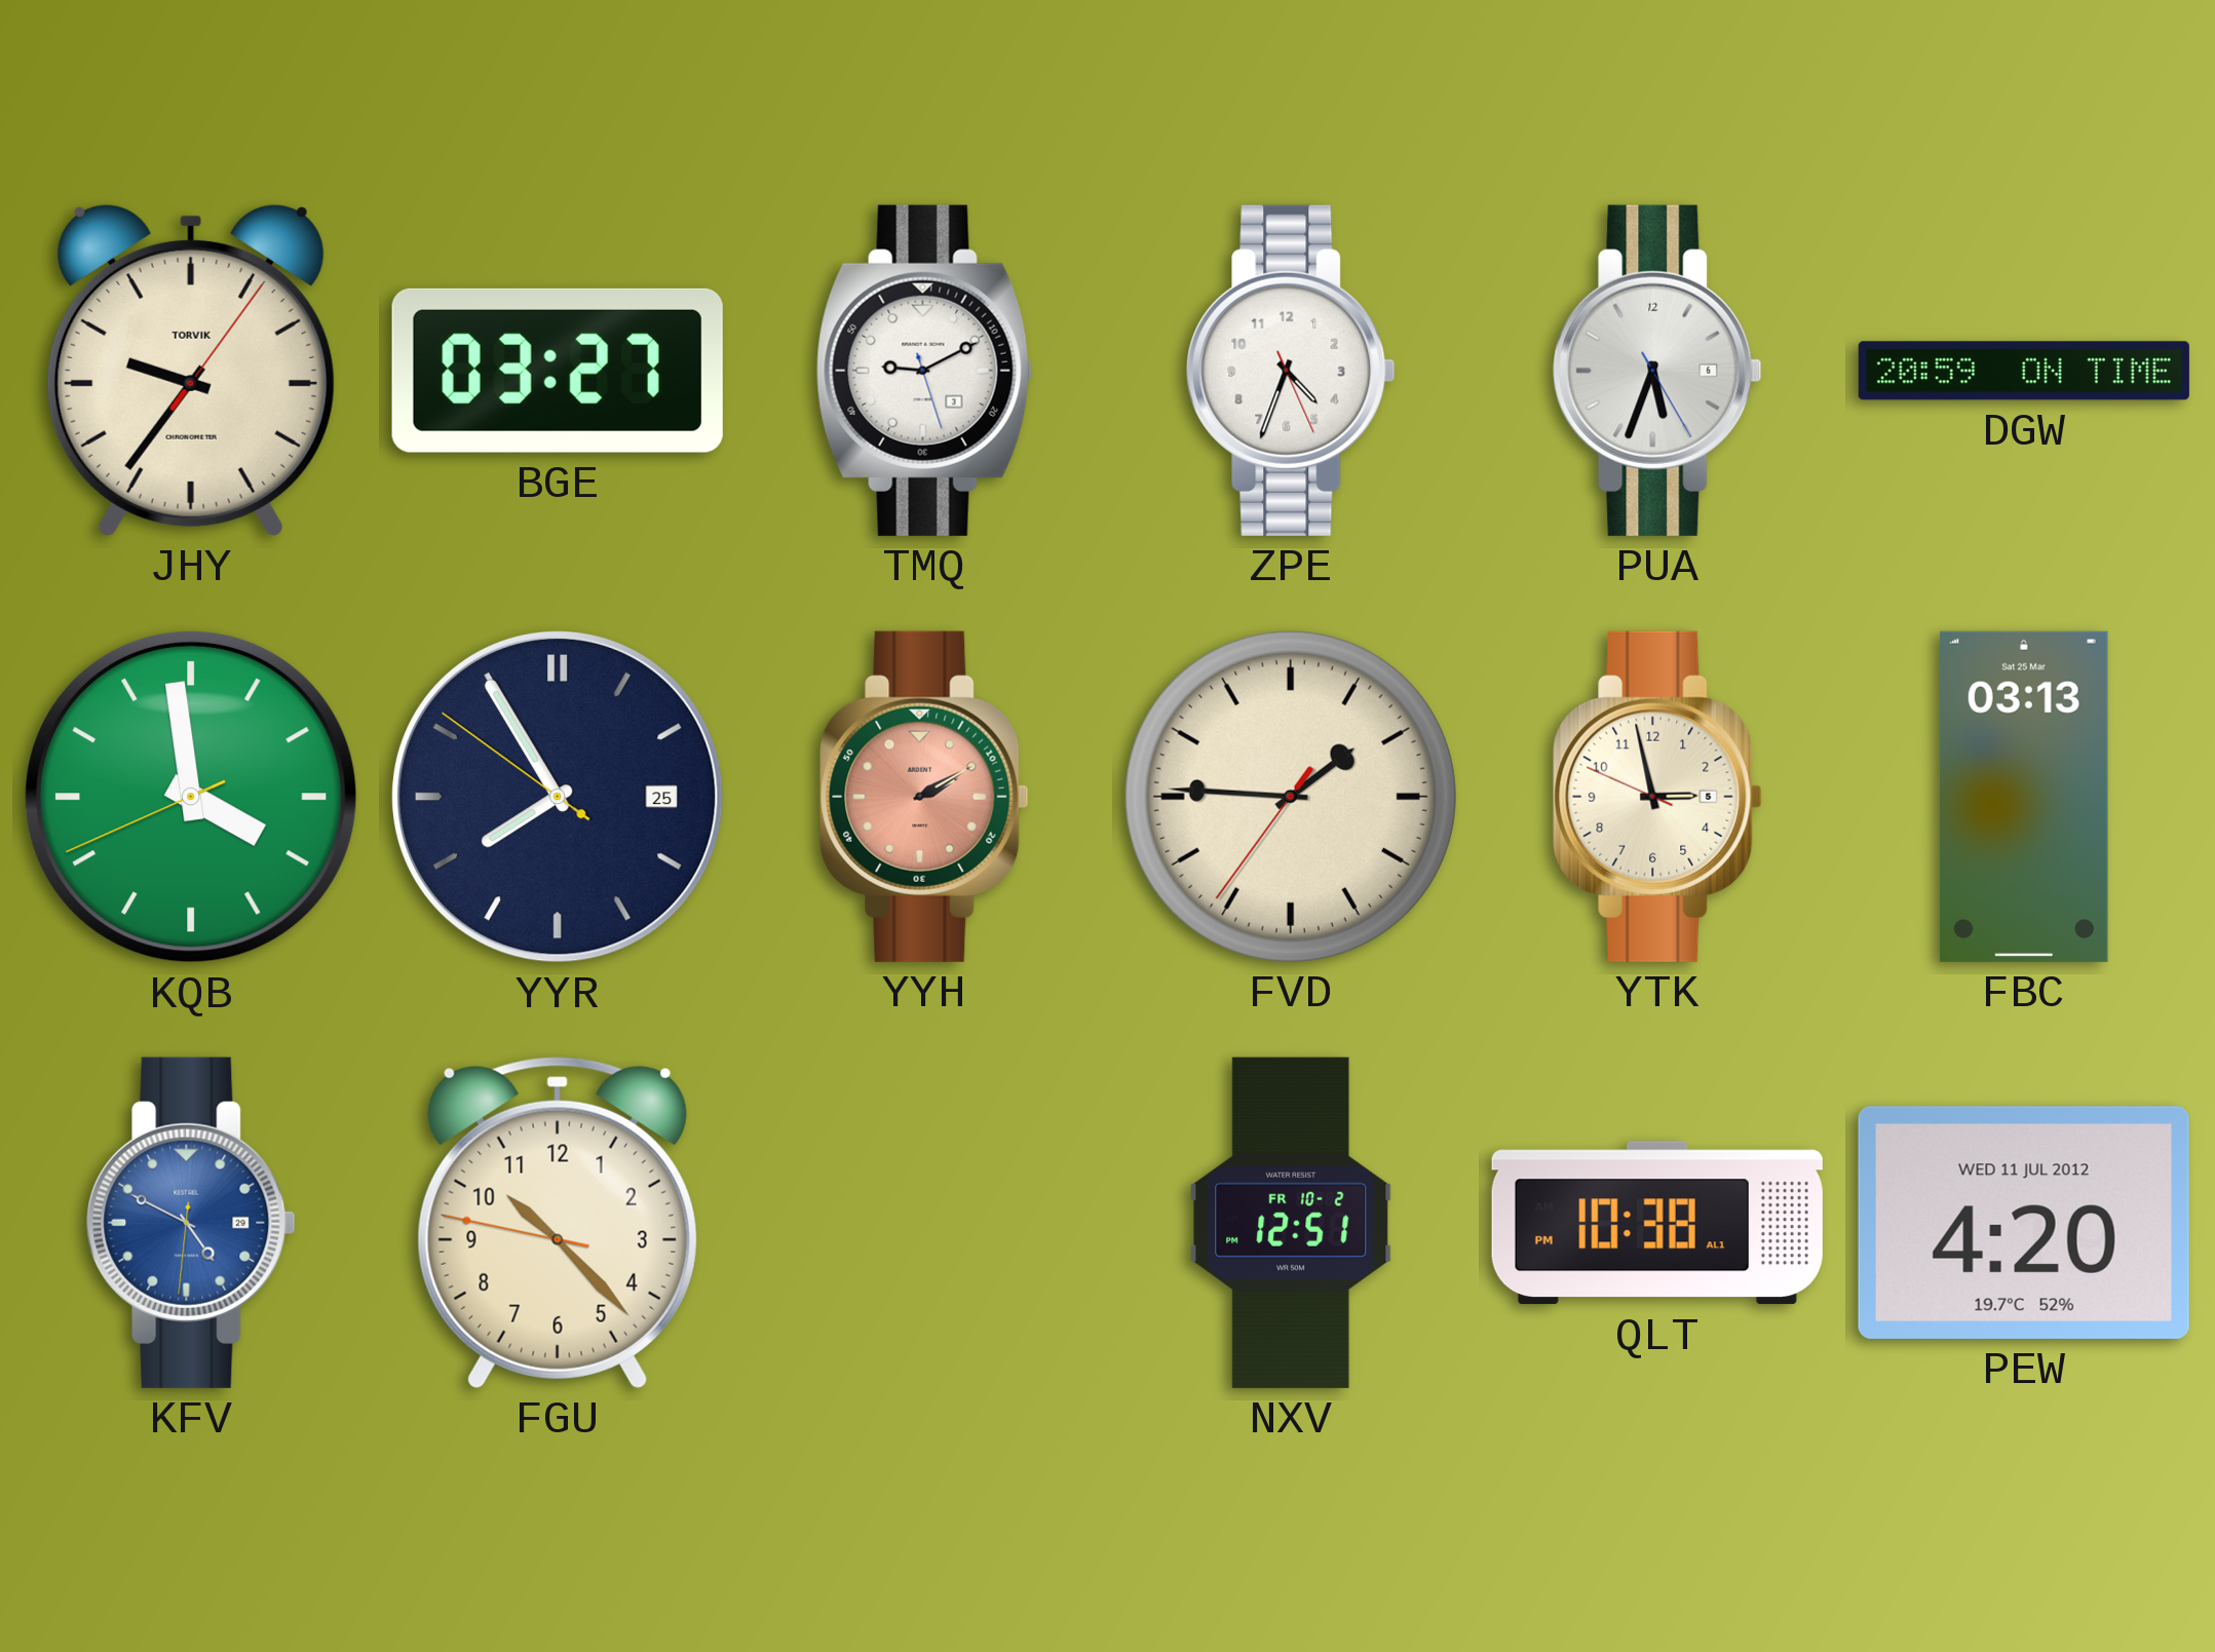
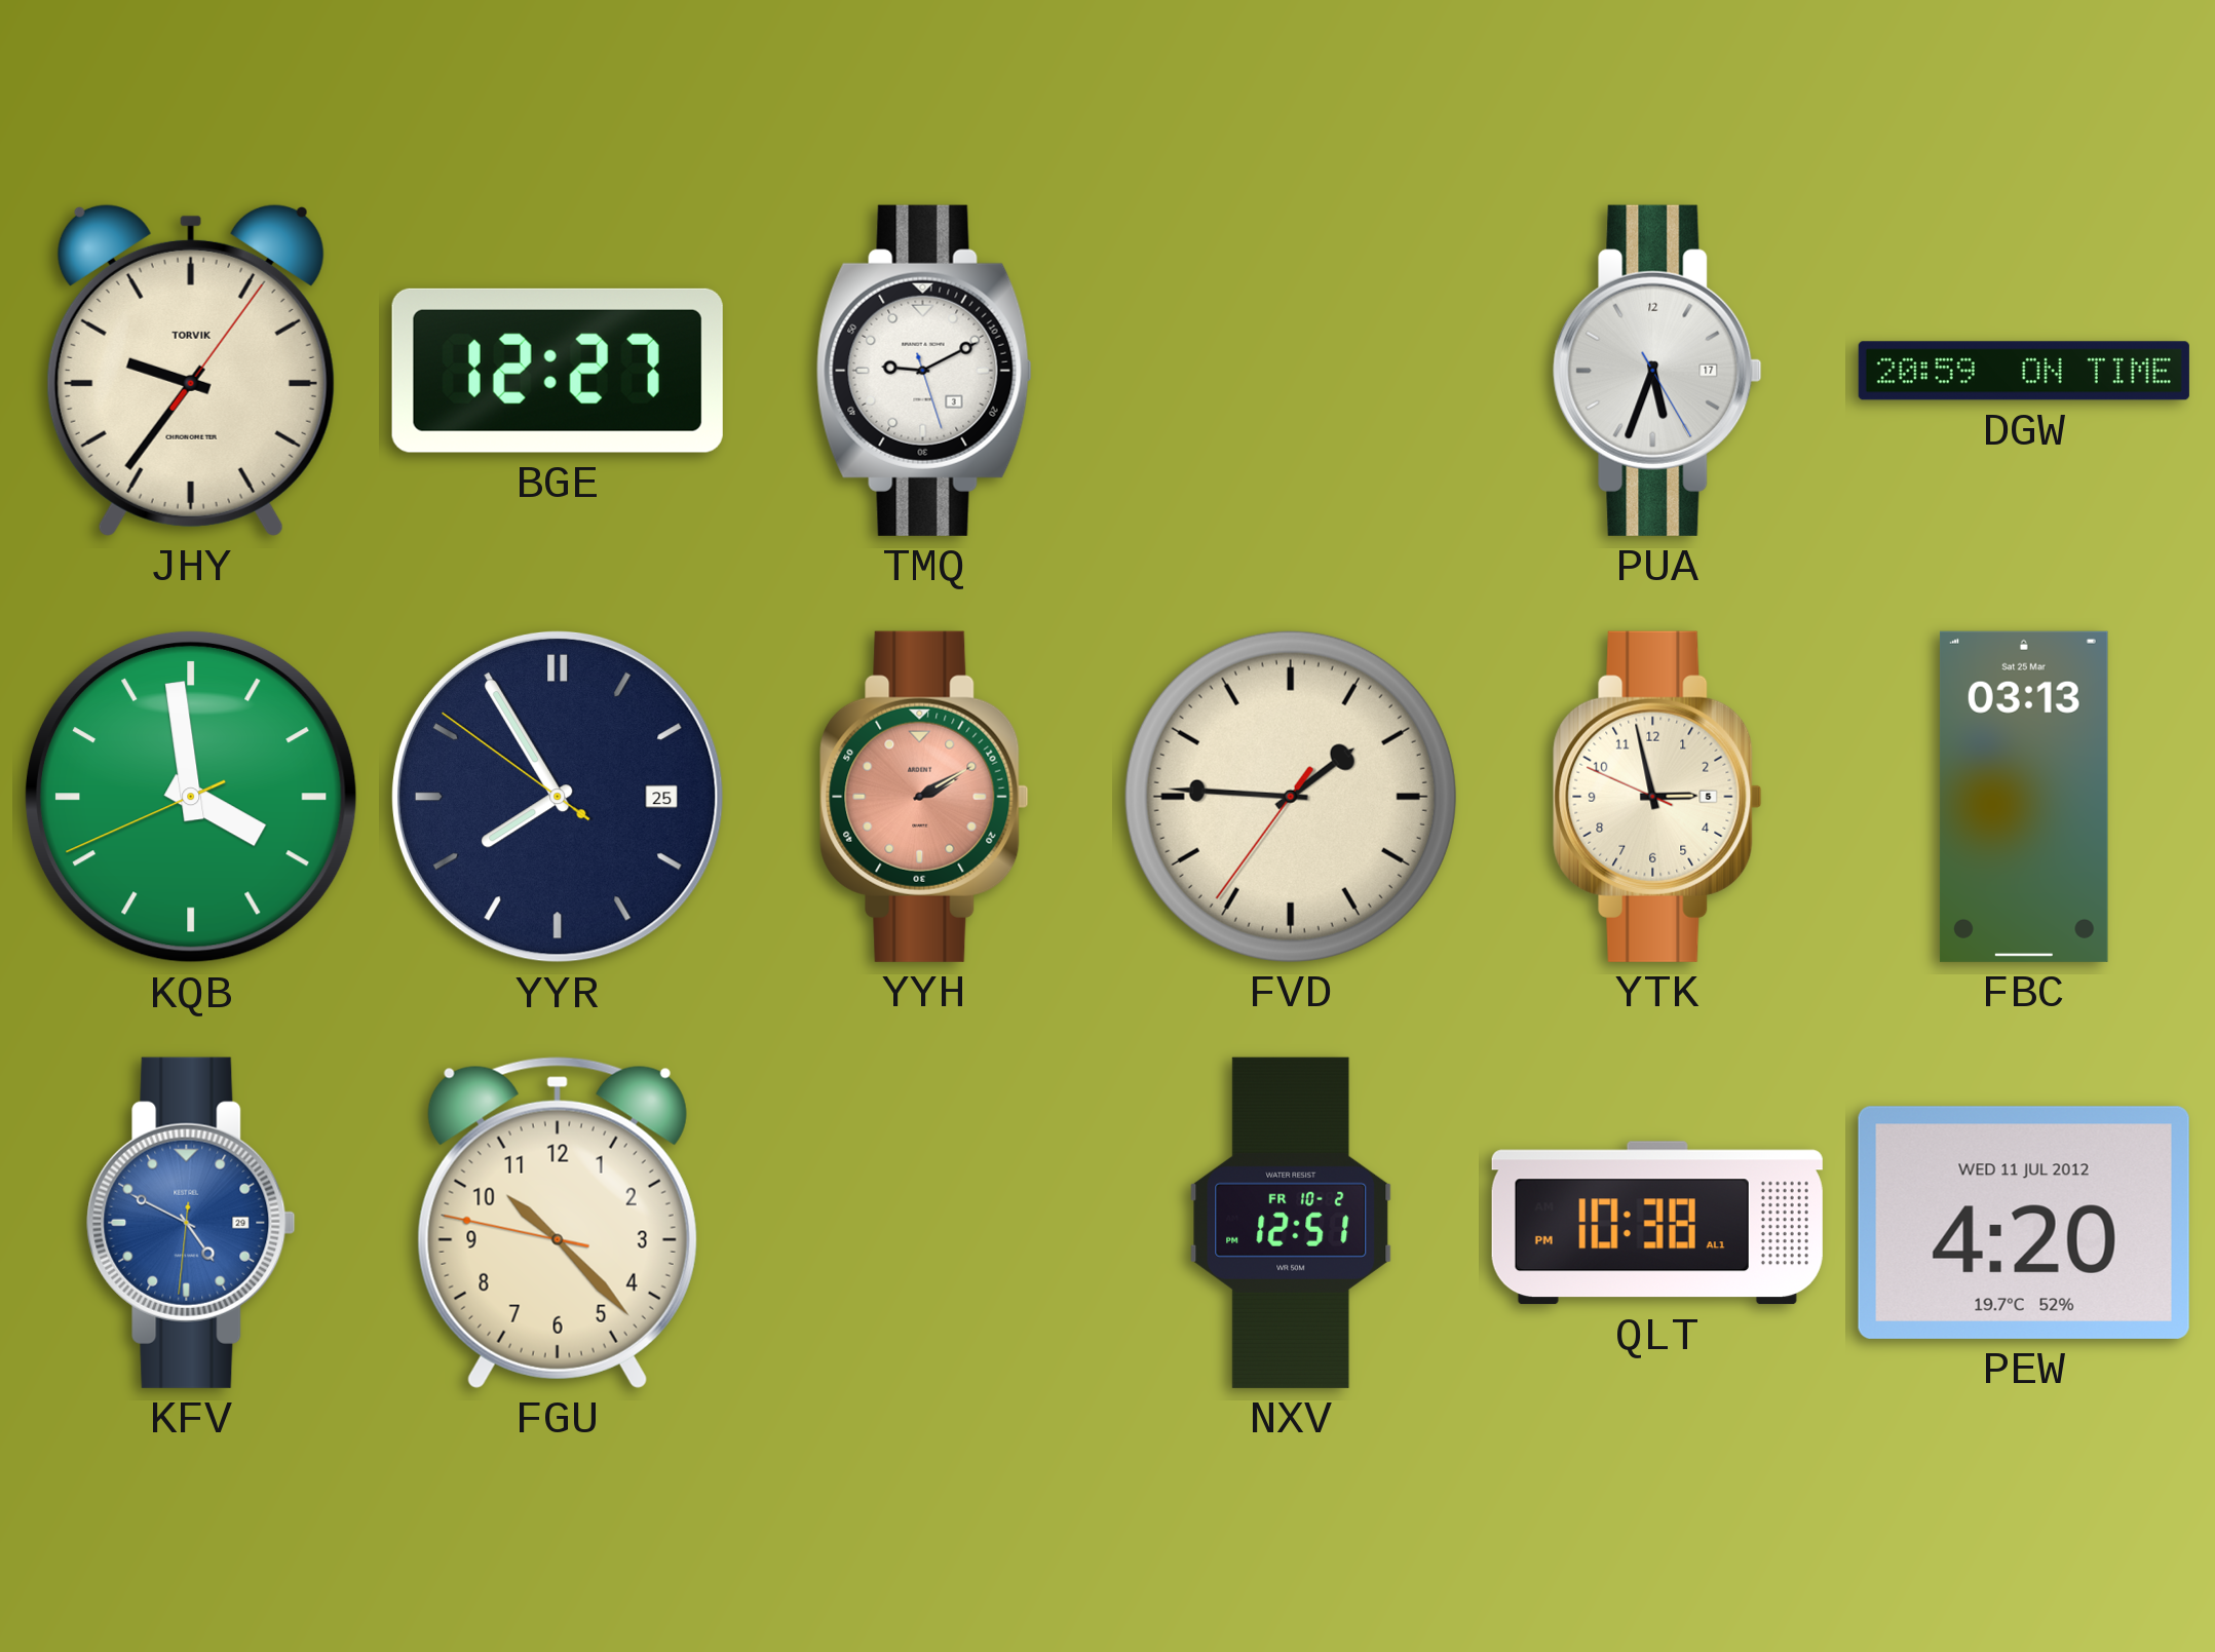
BGE: 03:27 -> 12:27 (558, 371)
ZPE: 4:33 -> none (1291, 371)
PUA date: 6 -> 17 (1657, 371)
